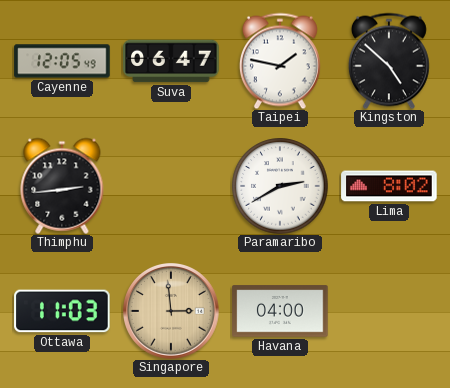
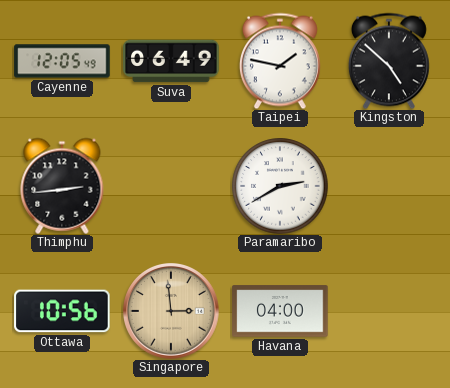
Suva: 06:47 -> 06:49 (171, 61)
Lima: 8:02 -> none (389, 186)
Ottawa: 11:03 -> 10:56 (62, 311)
